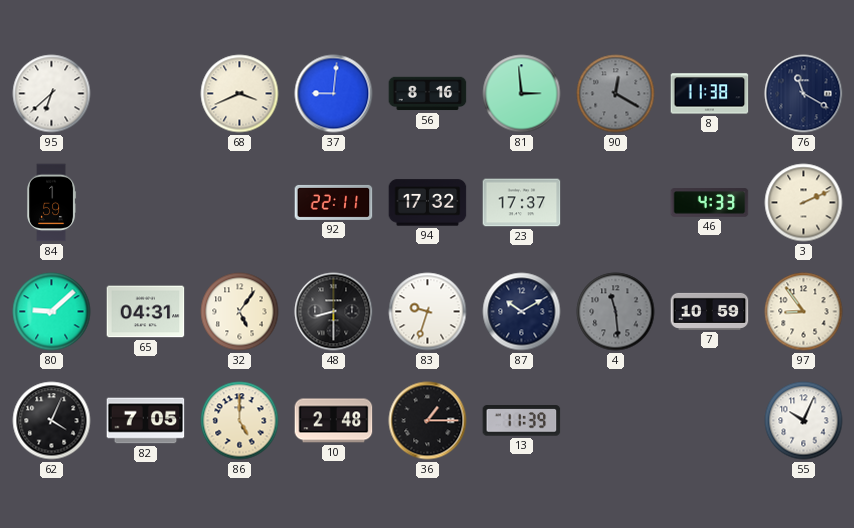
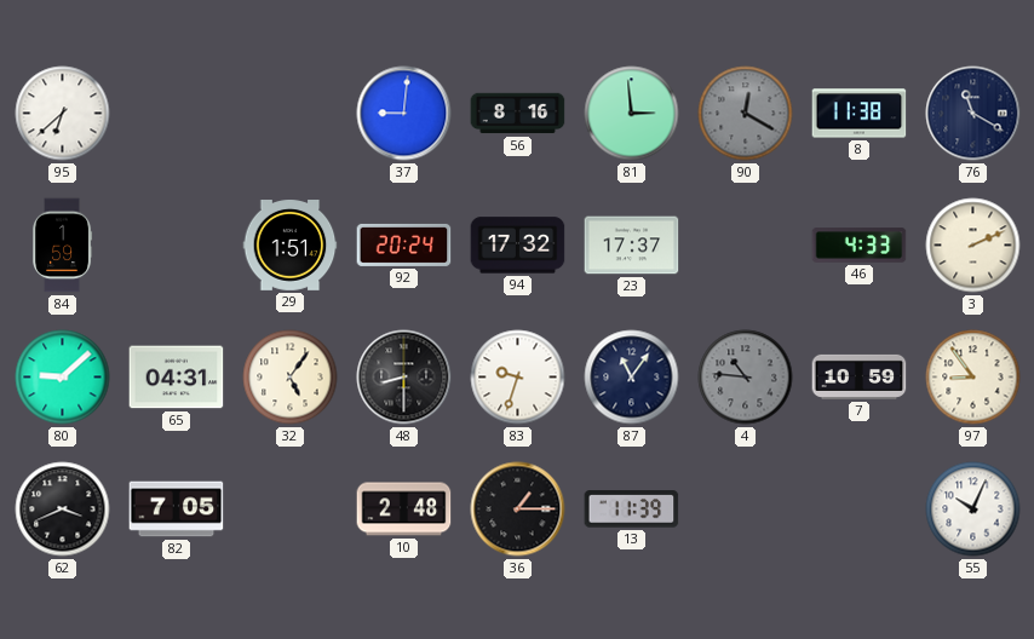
68: 3:41 -> none (240, 94)
29: none -> 1:51 (291, 246)
92: 22:11 -> 20:24 (404, 244)
87: 10:10 -> 11:06 (632, 378)
4: 11:29 -> 10:46 (746, 378)
62: 4:04 -> 3:41 (63, 510)
86: 5:00 -> none (240, 421)
